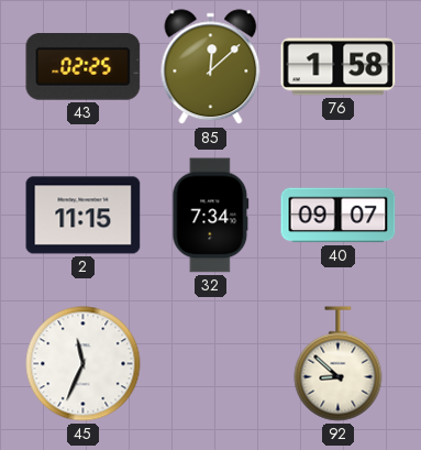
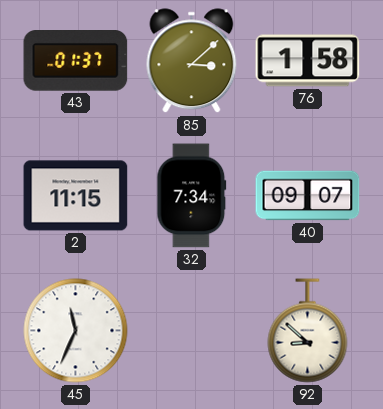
43: 02:25 -> 01:37 (76, 61)
85: 12:08 -> 3:08 (192, 61)
